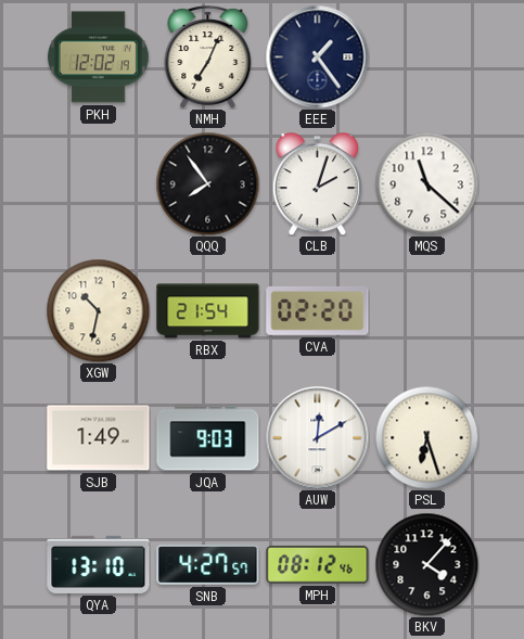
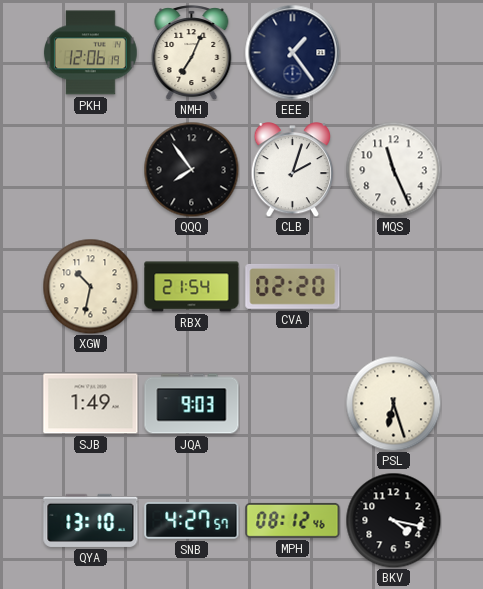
PKH: 12:02 -> 12:06 (90, 53)
MQS: 11:22 -> 11:26 (393, 169)
AUW: 12:10 -> none (317, 437)
BKV: 4:07 -> 4:17 (393, 520)
